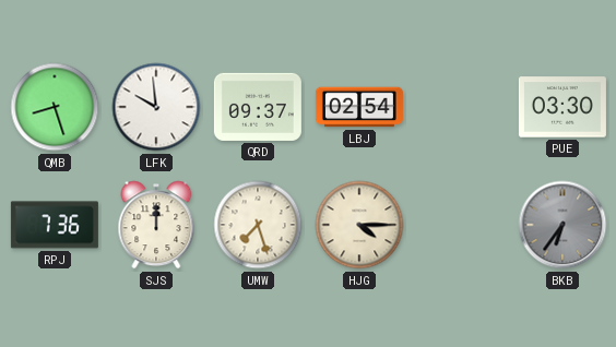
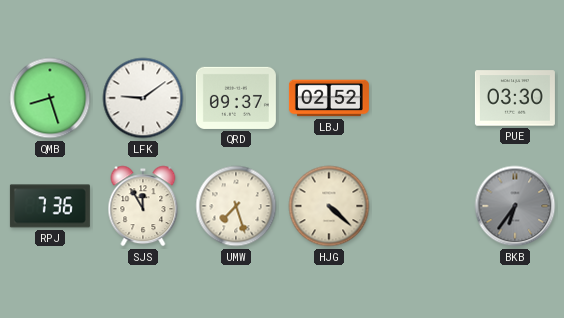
LFK: 9:59 -> 9:09 (143, 98)
LBJ: 02:54 -> 02:52 (329, 98)
SJS: 12:00 -> 11:55 (143, 206)
HJG: 4:15 -> 4:22 (329, 206)
